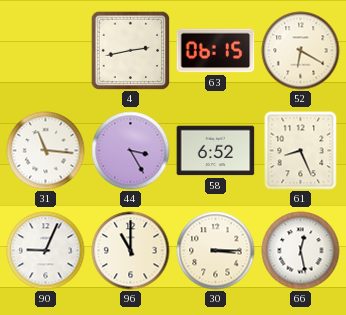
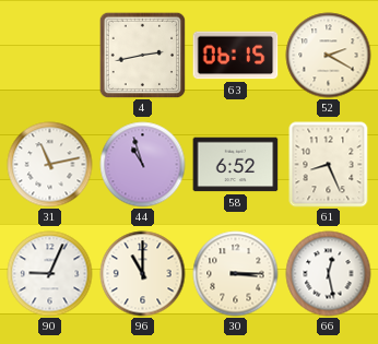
52: 6:20 -> 2:20 (329, 56)
31: 11:16 -> 11:13 (50, 165)
44: 3:25 -> 10:57 (143, 165)
